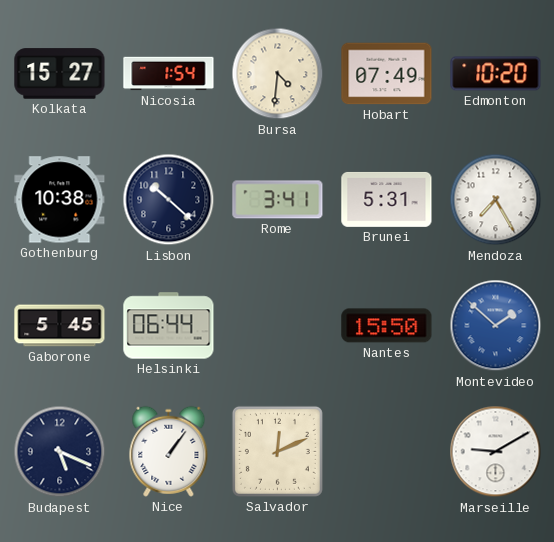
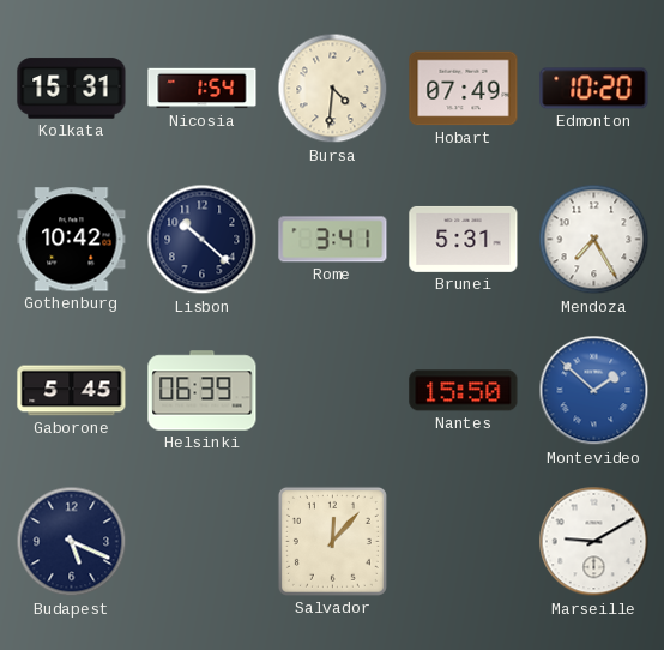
Kolkata: 15:27 -> 15:31 (72, 89)
Gothenburg: 10:38 -> 10:42 (72, 240)
Helsinki: 06:44 -> 06:39 (203, 391)
Nice: 1:06 -> none (169, 451)
Salvador: 12:11 -> 12:07 (332, 541)
